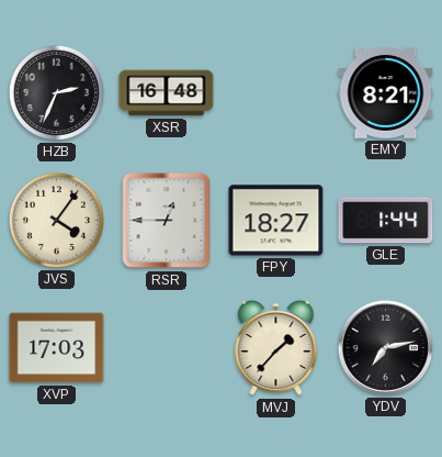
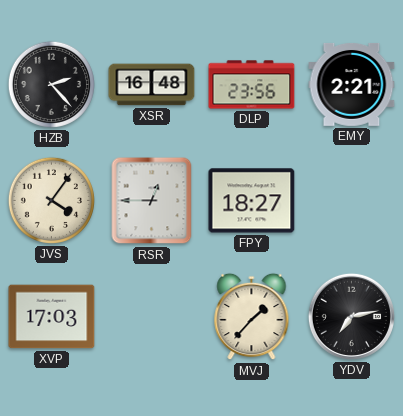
HZB: 2:34 -> 2:23 (51, 84)
DLP: none -> 23:56 (252, 85)
EMY: 8:21 -> 2:21 (352, 84)
GLE: 1:44 -> none (386, 221)
